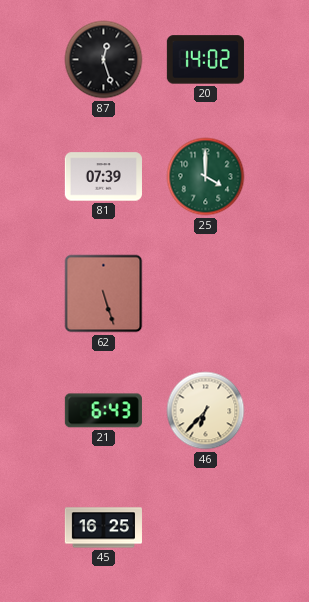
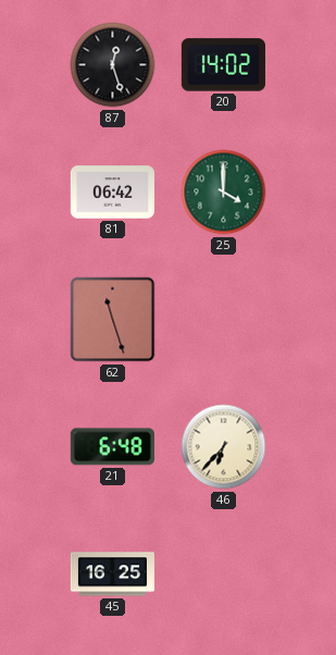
81: 07:39 -> 06:42 (112, 193)
62: 5:27 -> 11:27 (113, 320)
21: 6:43 -> 6:48 (112, 447)
